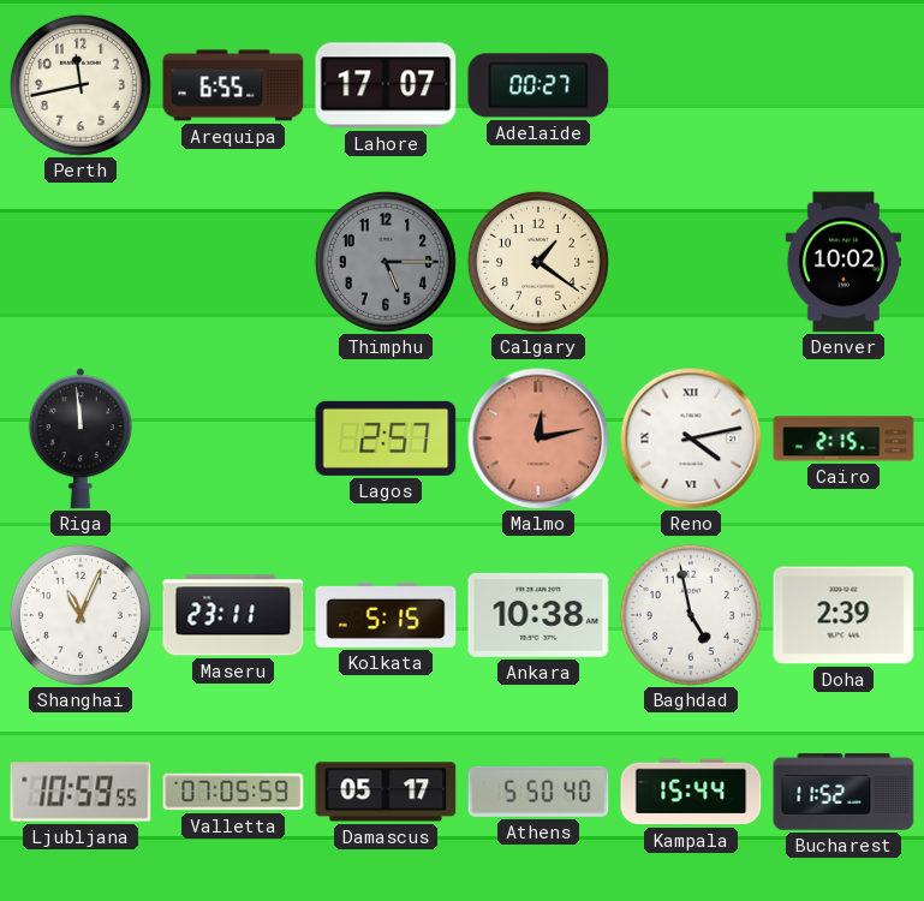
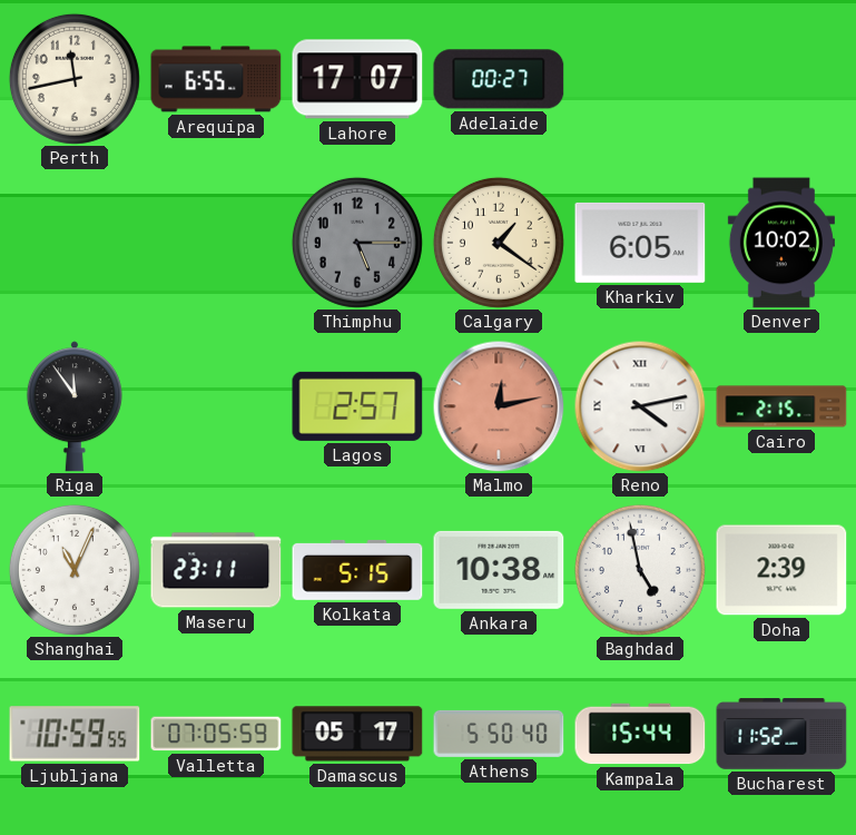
Kharkiv: none -> 6:05 (640, 243)
Riga: 11:59 -> 11:54 (75, 406)
